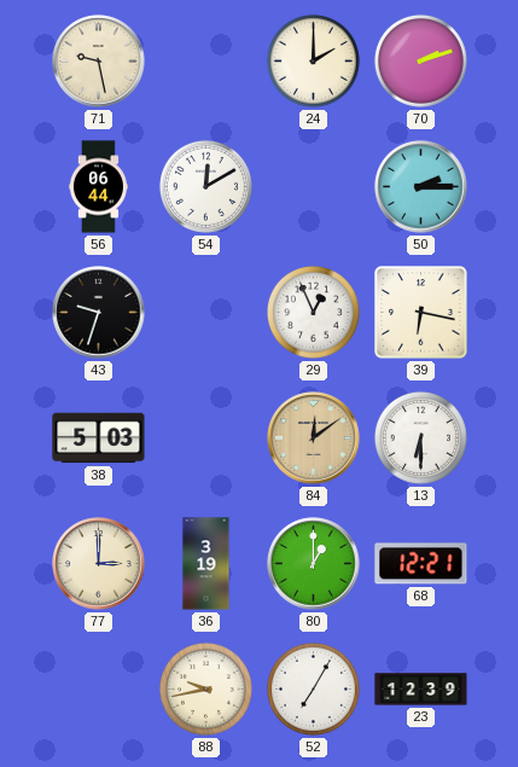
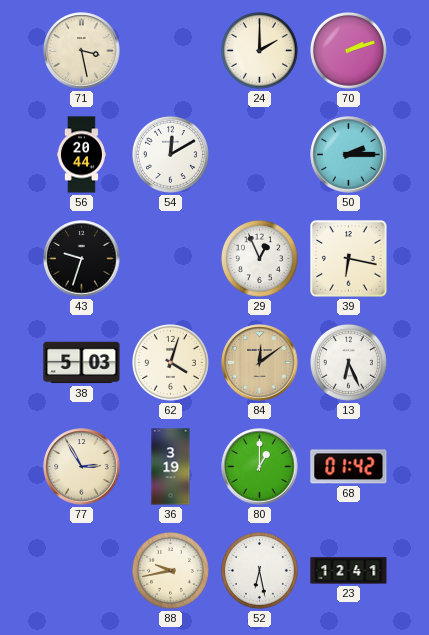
71: 9:28 -> 3:28 (82, 51)
56: 06:44 -> 20:44 (81, 155)
62: none -> 4:03 (170, 362)
13: 6:30 -> 6:26 (348, 362)
77: 3:00 -> 2:55 (82, 467)
68: 12:21 -> 01:42 (349, 467)
52: 7:05 -> 6:28 (259, 570)
23: 12:39 -> 12:41 (349, 571)
